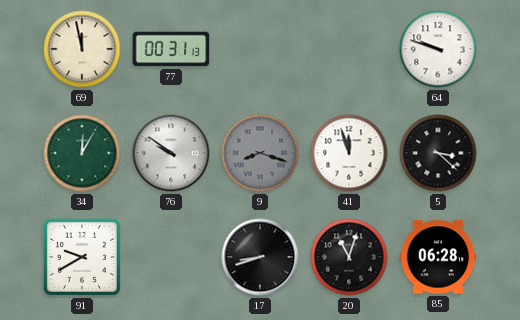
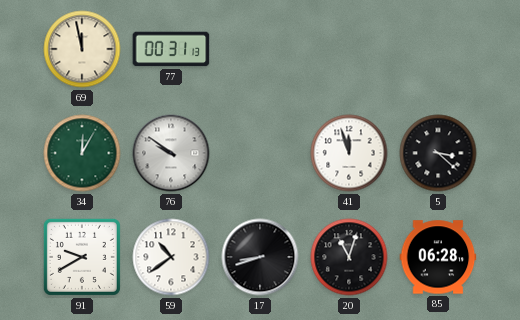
64: 9:48 -> none (438, 49)
9: 8:18 -> none (260, 153)
59: none -> 10:39 (171, 257)
